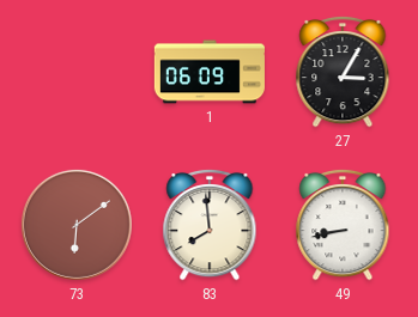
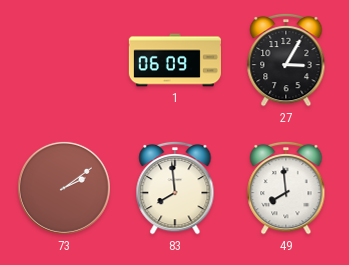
73: 6:09 -> 2:09 (64, 188)
49: 8:43 -> 7:59 (286, 188)
